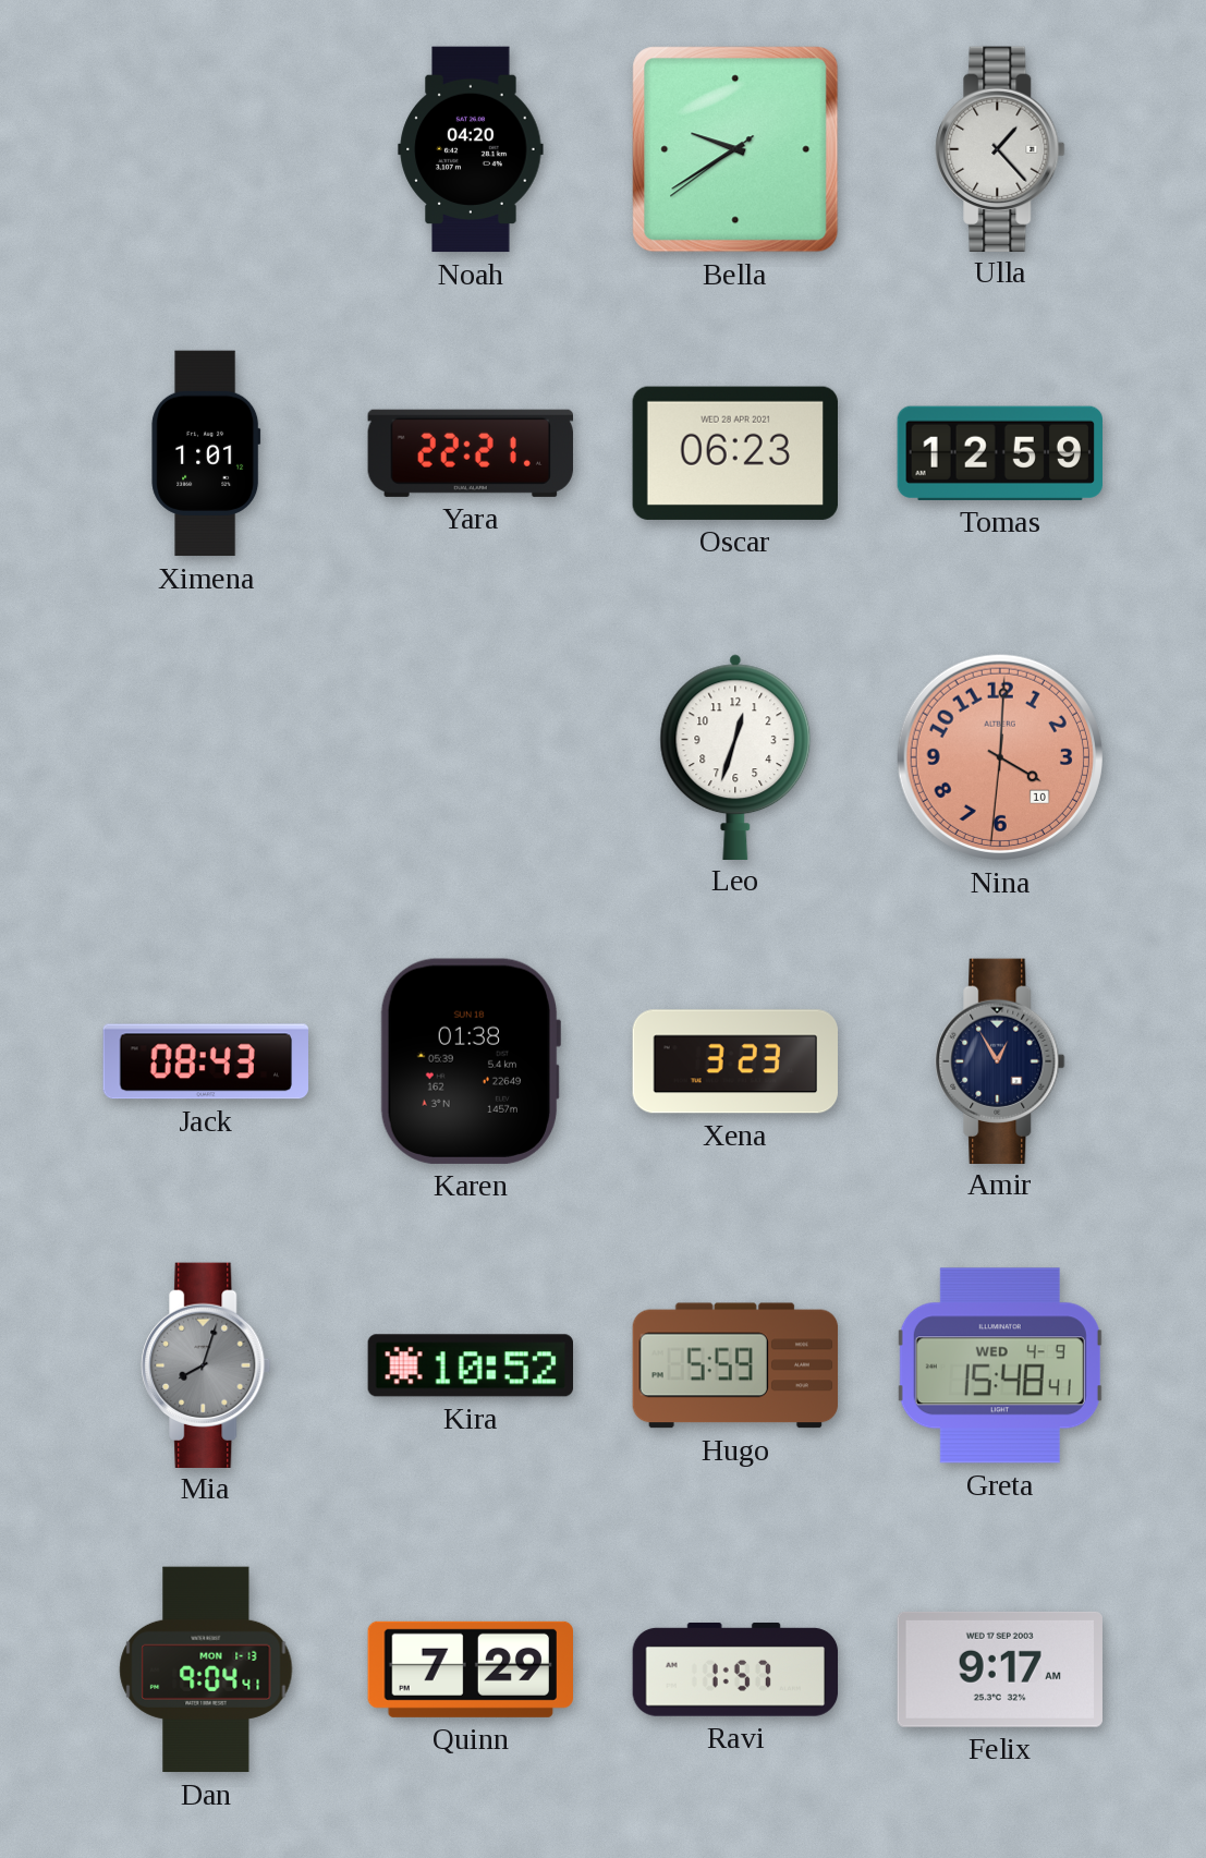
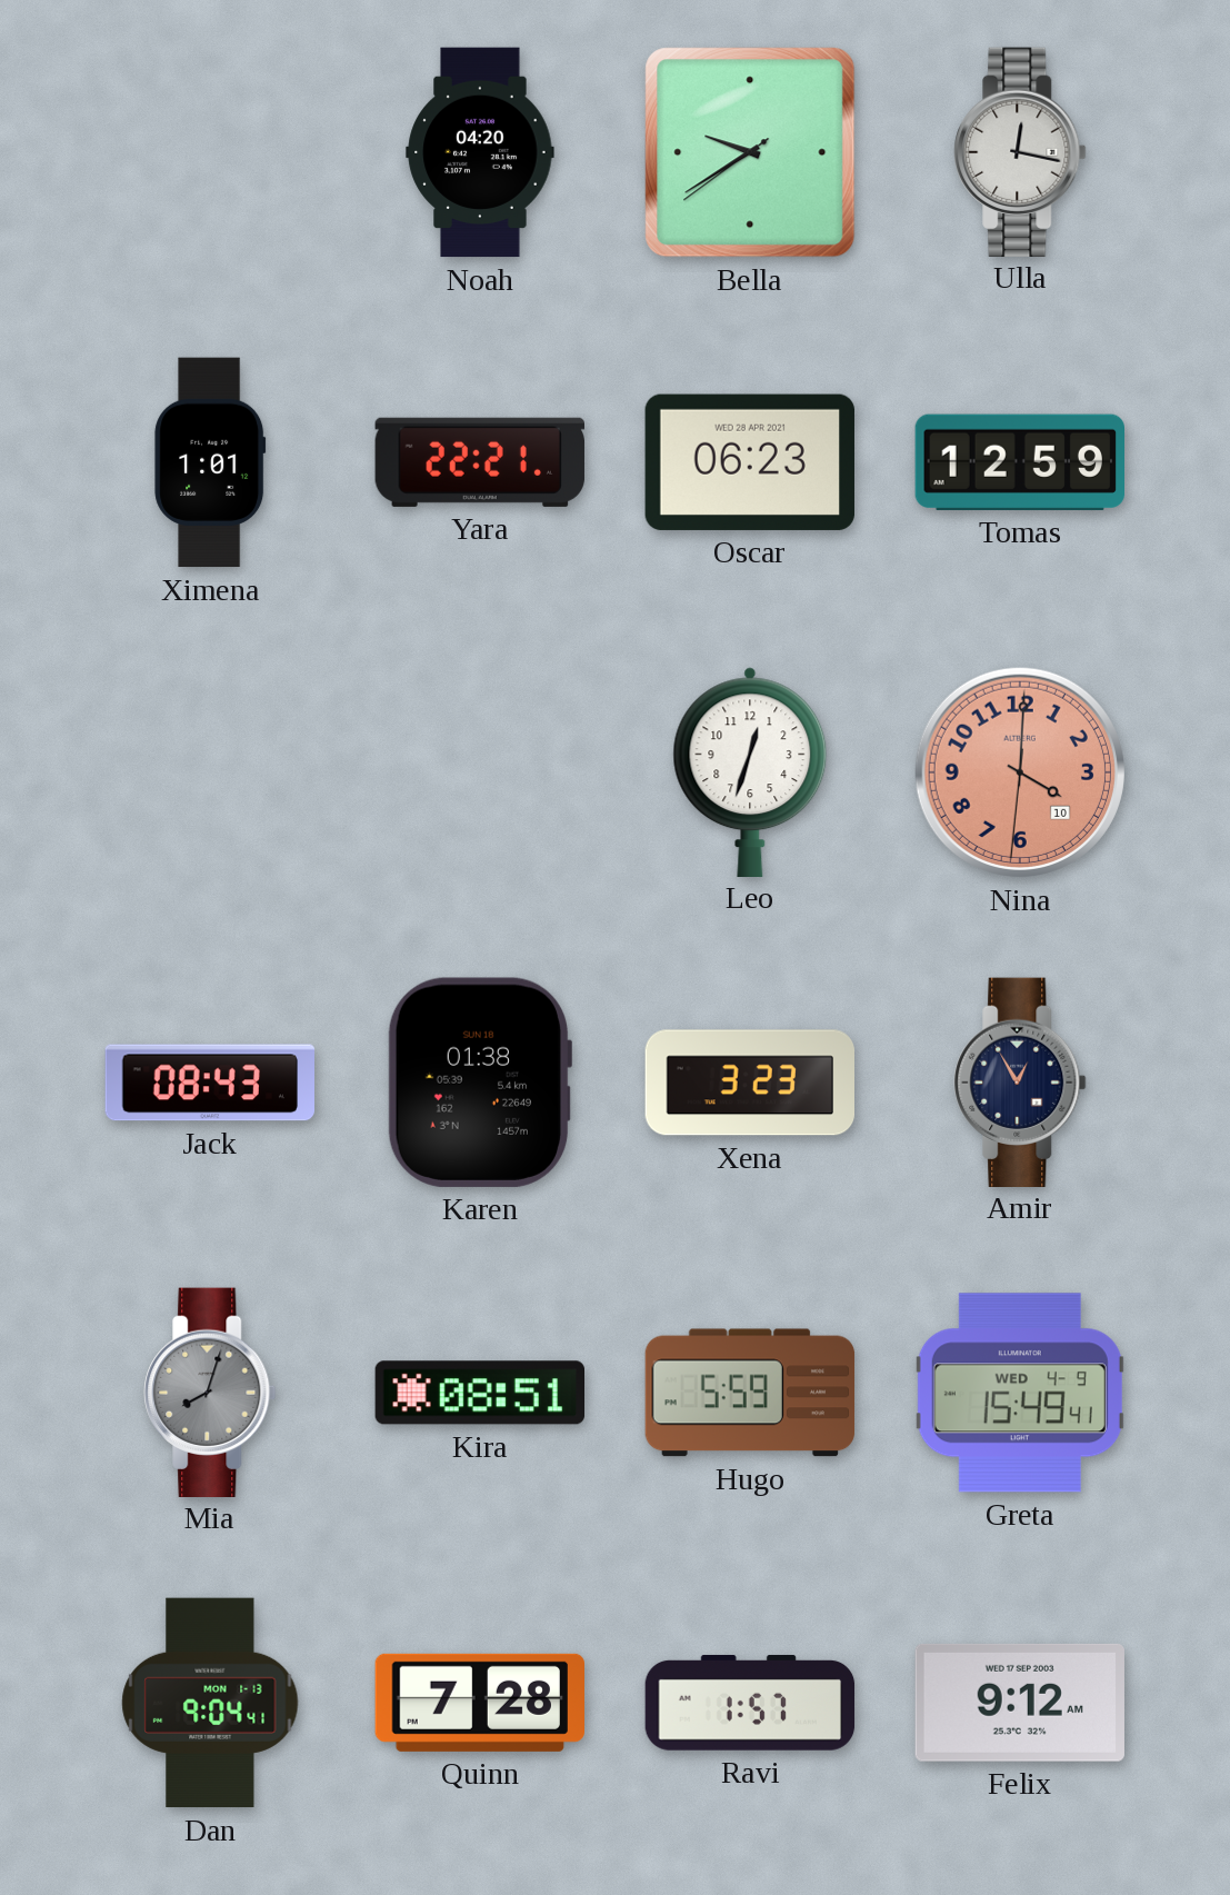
Ulla: 1:23 -> 12:17 (1020, 151)
Kira: 10:52 -> 08:51 (479, 1393)
Greta: 15:48 -> 15:49 (1020, 1393)
Quinn: 7:29 -> 7:28 (479, 1703)
Felix: 9:17 -> 9:12 (1020, 1703)
